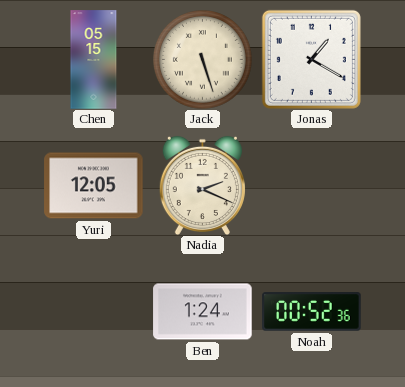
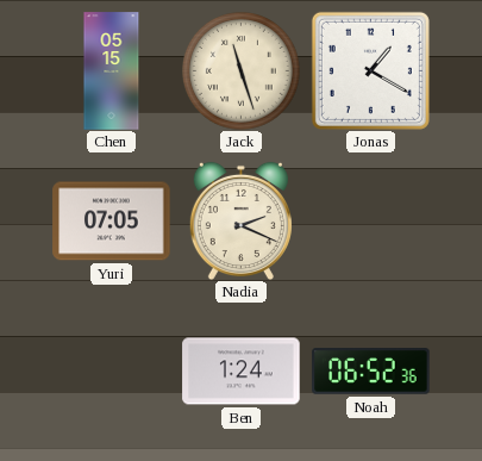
Jack: 5:27 -> 11:27 (242, 71)
Yuri: 12:05 -> 07:05 (112, 222)
Noah: 00:52 -> 06:52 (371, 372)
